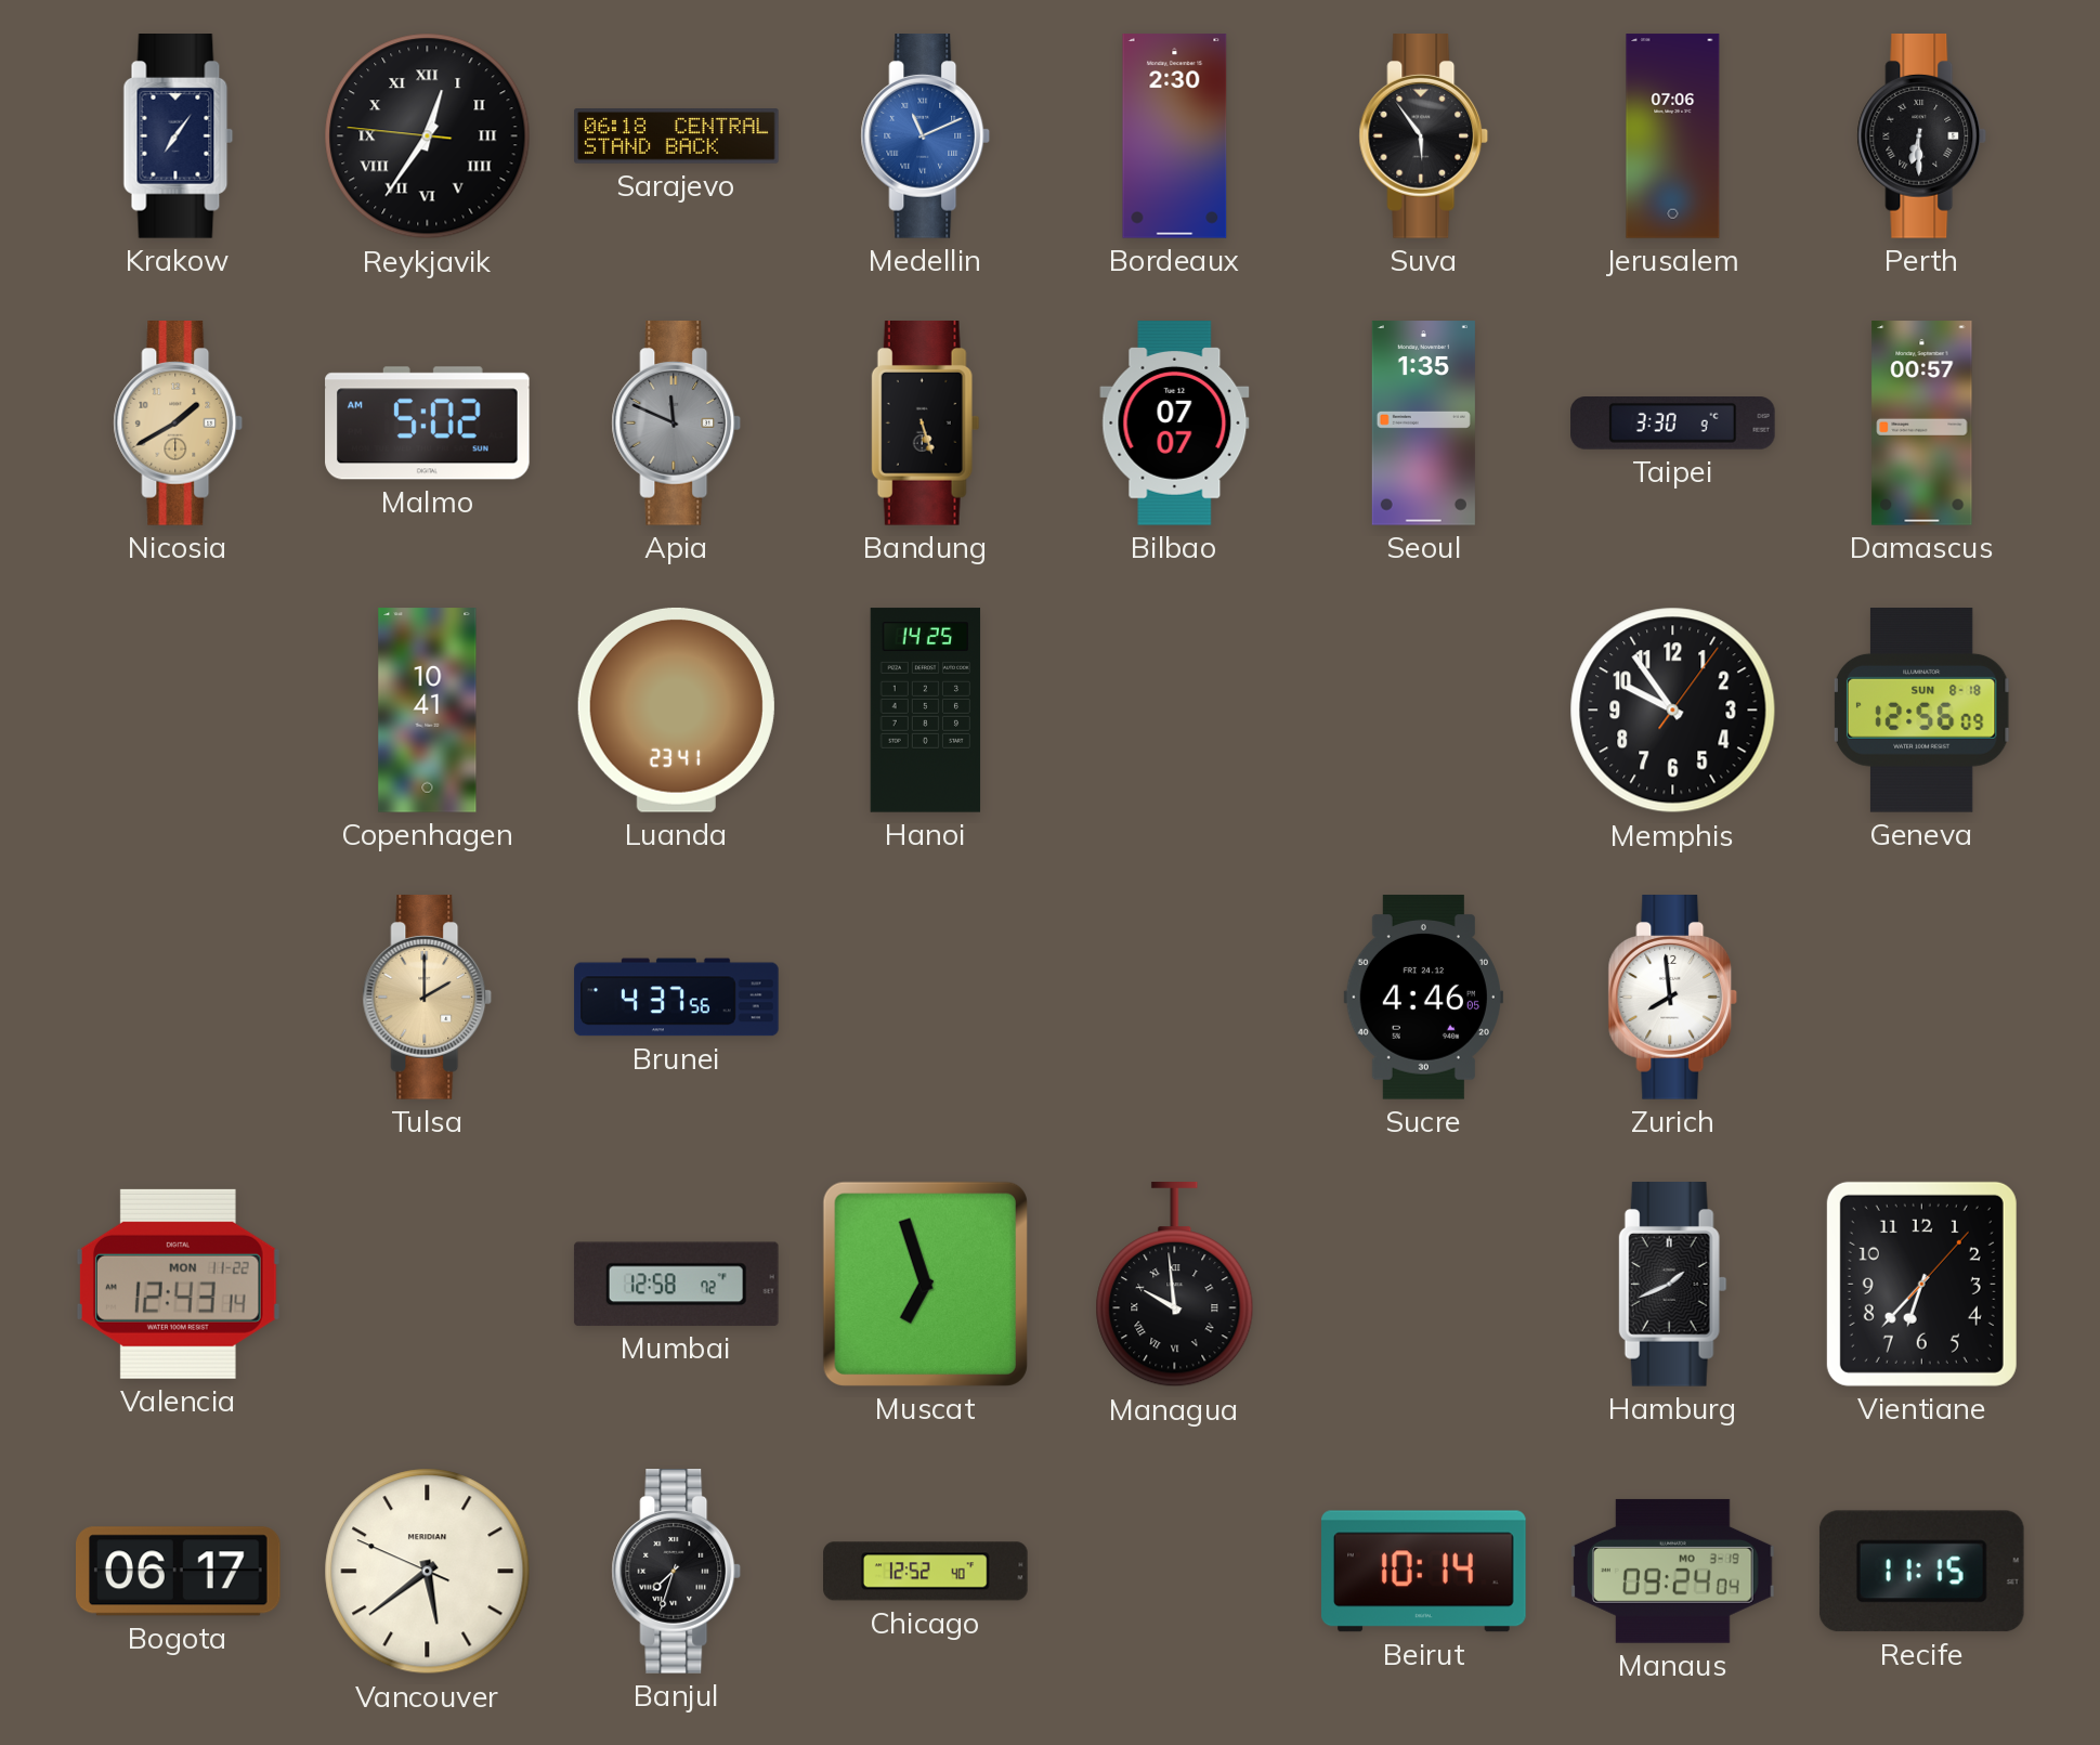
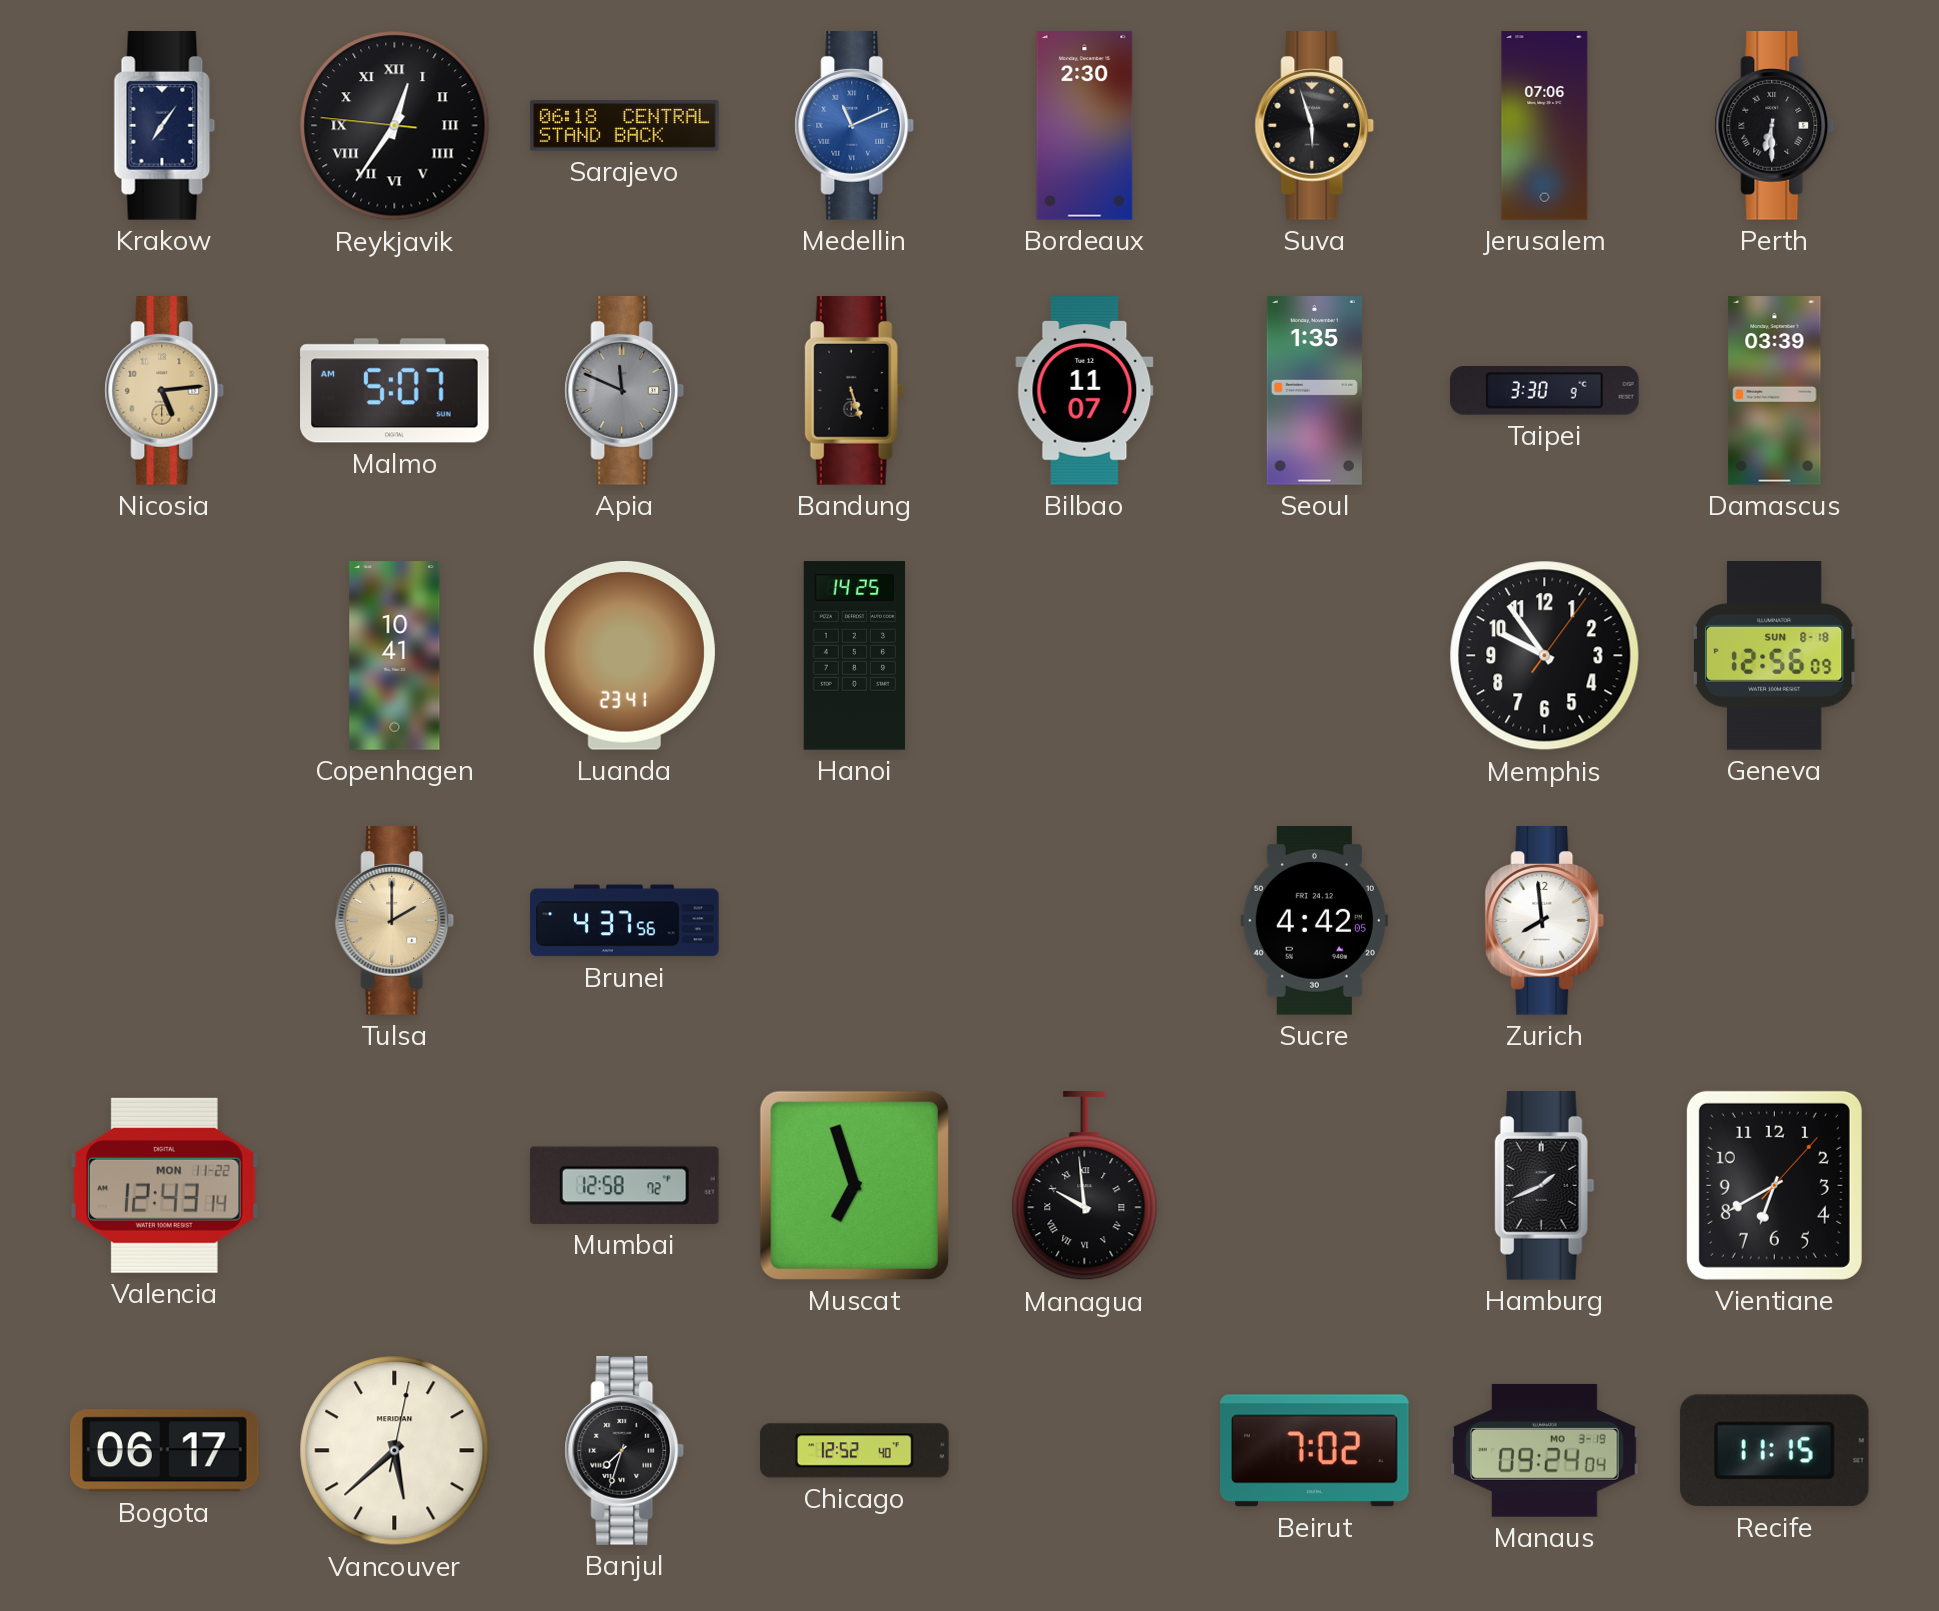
Suva: 5:54 -> 5:57 (1315, 126)
Nicosia: 1:40 -> 5:14 (165, 391)
Malmo: 5:02 -> 5:07 (395, 391)
Bilbao: 07:07 -> 11:07 (1085, 391)
Damascus: 00:57 -> 03:39 (1775, 391)
Sucre: 4:46 -> 4:42 (1314, 921)
Vientiane: 6:37 -> 6:40 (1774, 1185)
Vancouver: 5:38:49 -> 5:38:02 (395, 1451)
Beirut: 10:14 -> 7:02 (1315, 1451)
